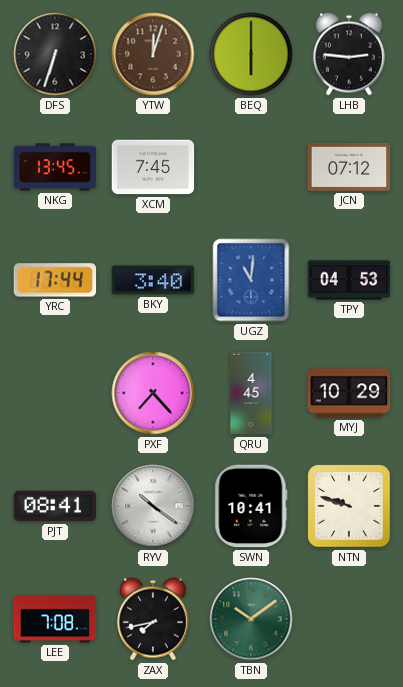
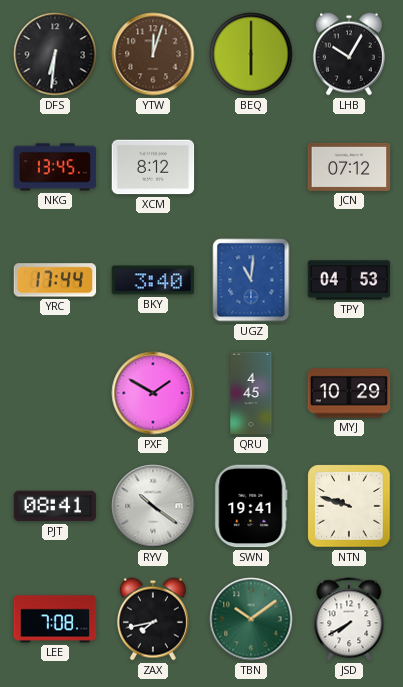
DFS: 6:33 -> 6:31 (55, 54)
LHB: 2:46 -> 10:05 (349, 54)
XCM: 7:45 -> 8:12 (153, 167)
PXF: 7:23 -> 1:50 (153, 393)
SWN: 10:41 -> 19:41 (251, 506)
JSD: none -> 7:40 (349, 619)
